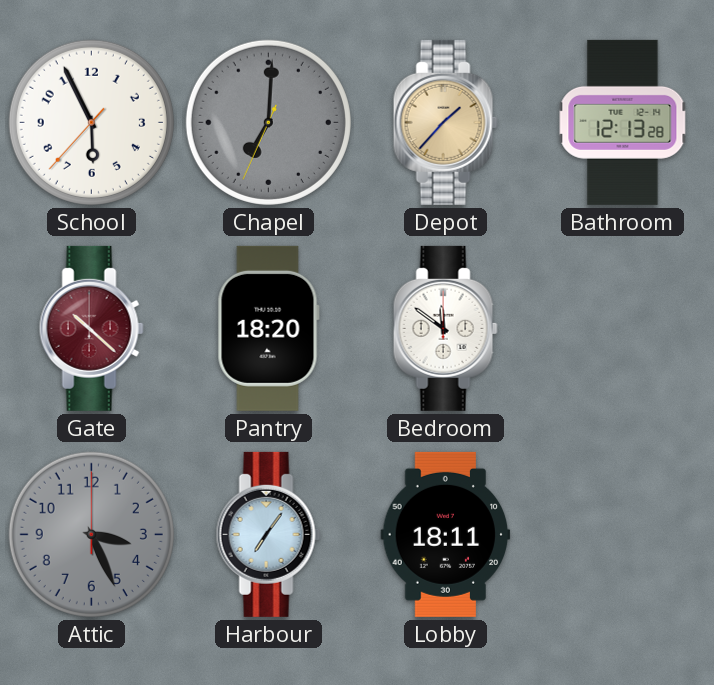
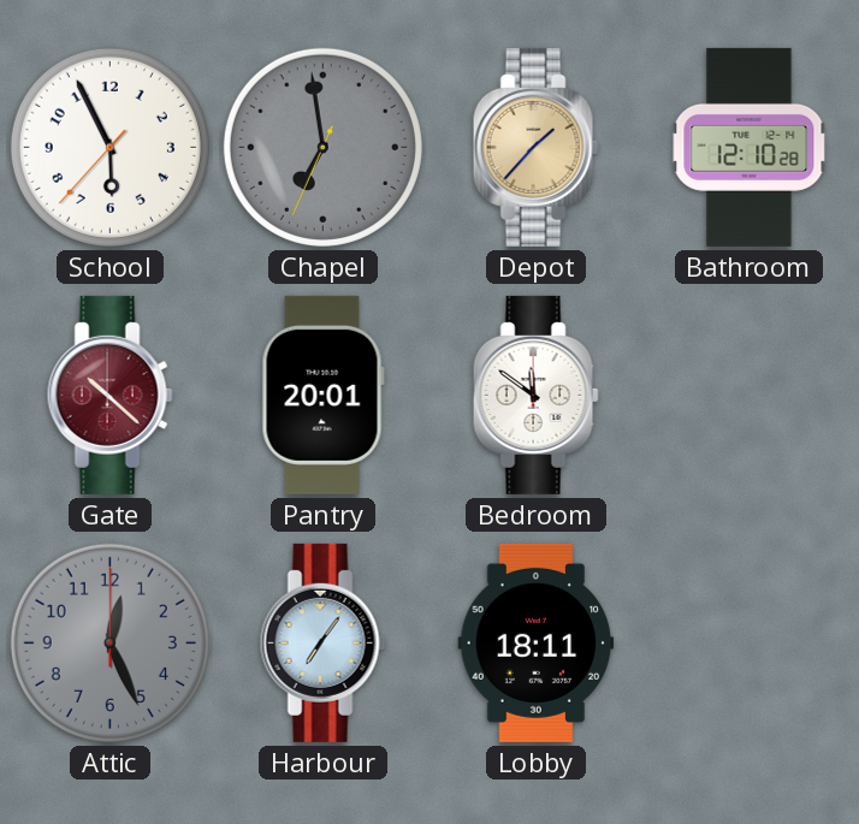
Chapel: 7:00 -> 6:58 (322, 147)
Bathroom: 12:13 -> 12:10 (750, 147)
Pantry: 18:20 -> 20:01 (322, 395)
Attic: 3:26 -> 12:26 (109, 642)
